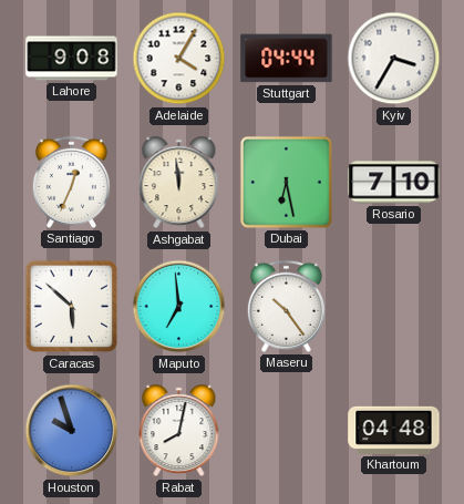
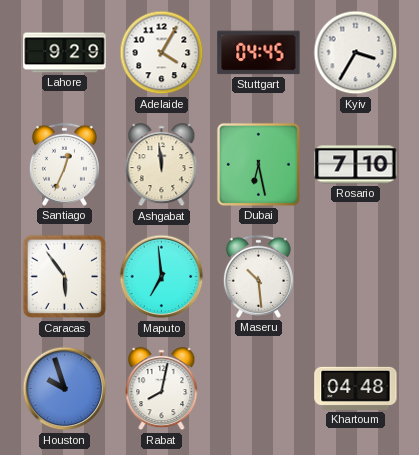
Lahore: 9:08 -> 9:29 (65, 53)
Stuttgart: 04:44 -> 04:45 (259, 53)
Caracas: 5:52 -> 5:54 (65, 277)
Maseru: 10:24 -> 10:29 (258, 276)
